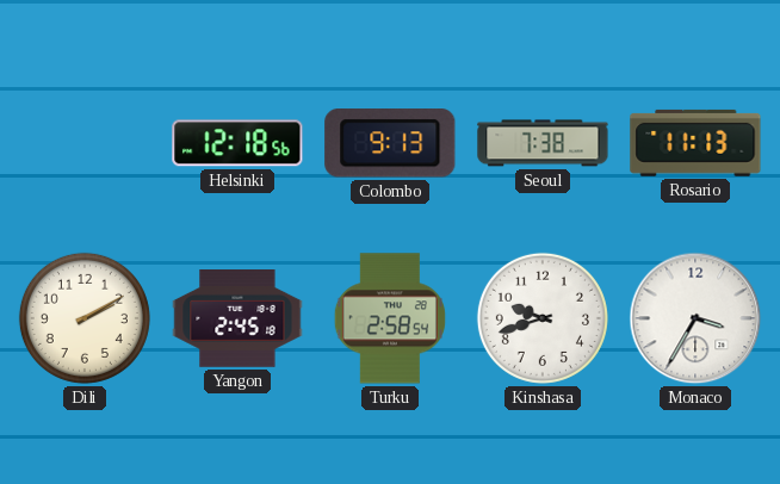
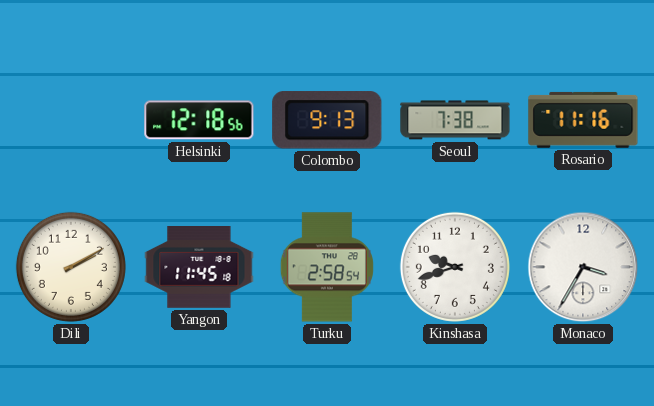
Rosario: 11:13 -> 11:16 (583, 120)
Yangon: 2:45 -> 11:45 (199, 268)
